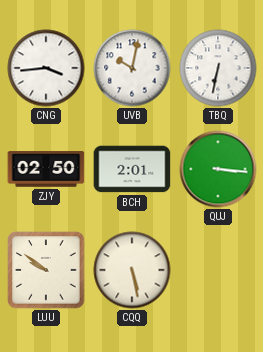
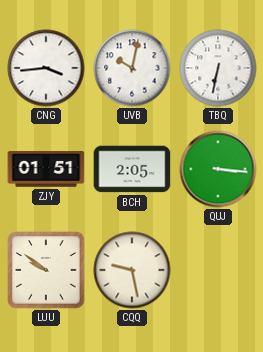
ZJY: 02:50 -> 01:51 (46, 169)
BCH: 2:01 -> 2:05 (132, 169)
CQQ: 5:28 -> 9:28 (132, 270)
